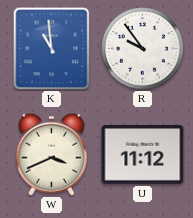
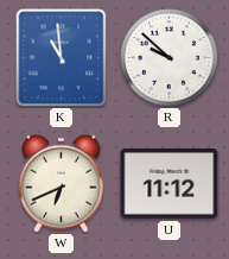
R: 9:54 -> 9:52 (170, 58)
W: 3:41 -> 6:41 (61, 183)
